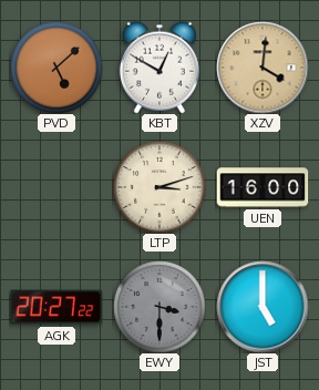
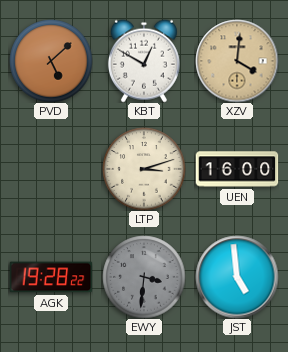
AGK: 20:27 -> 19:28 (51, 277)
EWY: 3:30 -> 3:31 (144, 277)
JST: 5:00 -> 4:59 (237, 277)
